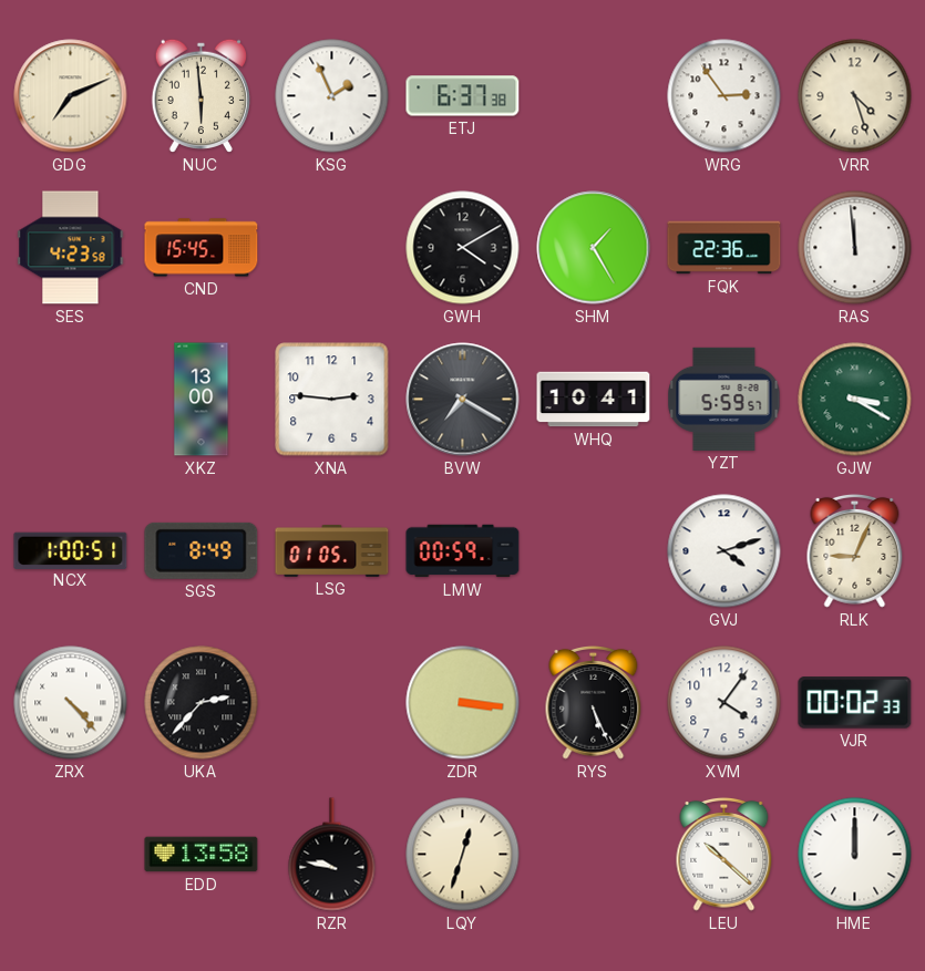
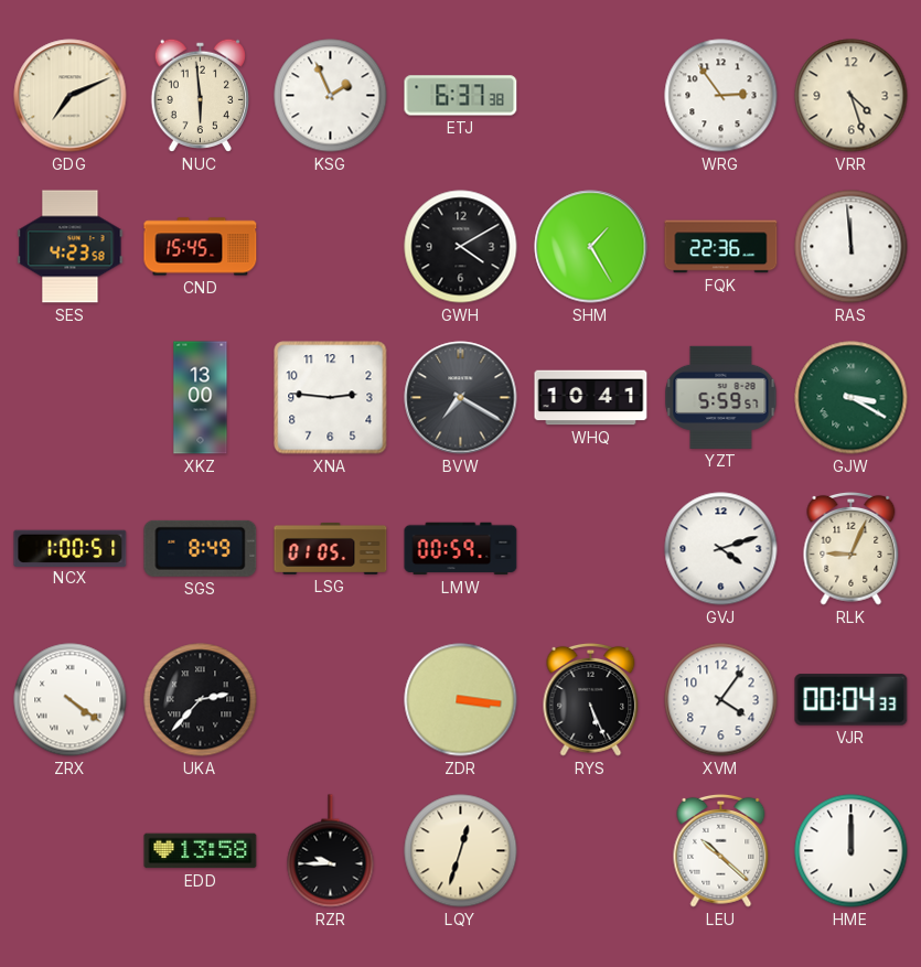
ZRX: 4:23 -> 4:21 (71, 700)
VJR: 00:02 -> 00:04 (852, 700)
RZR: 9:47 -> 9:45 (331, 851)
